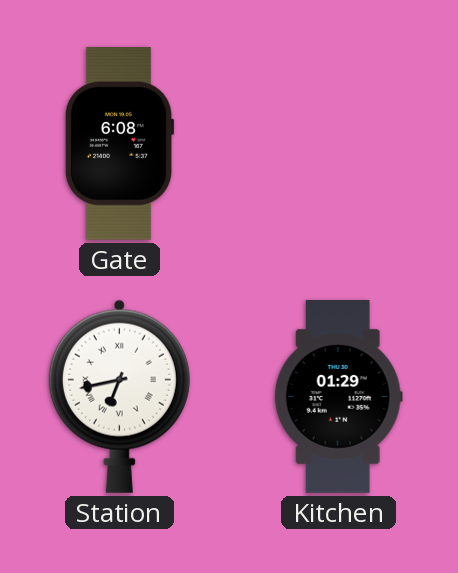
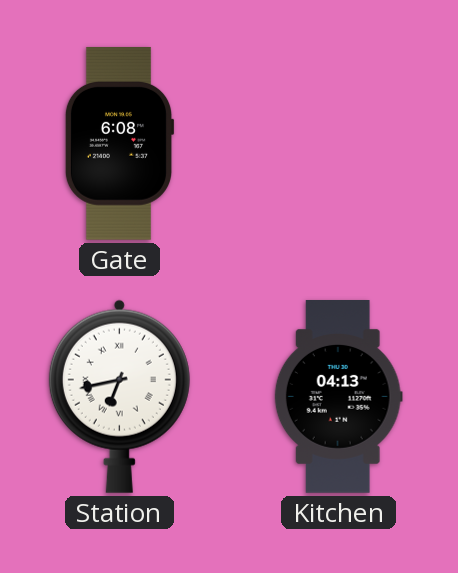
Kitchen: 01:29 -> 04:13 (338, 397)
